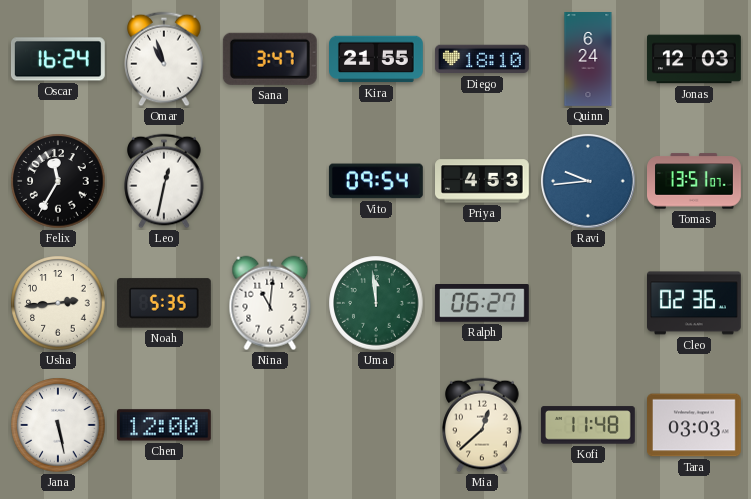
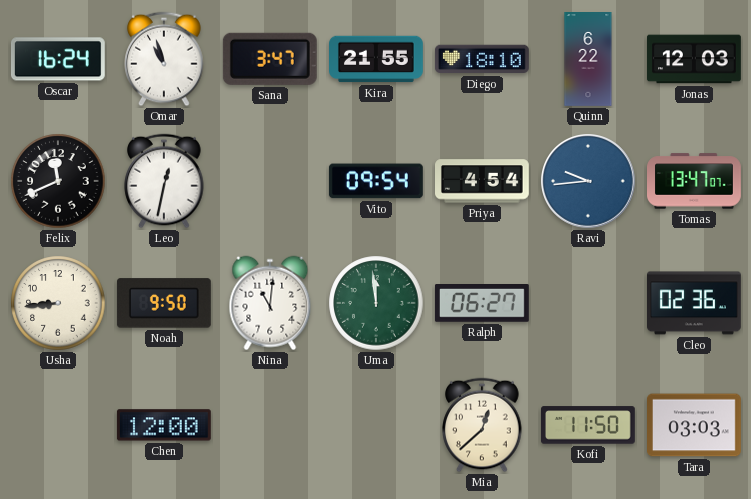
Quinn: 6:24 -> 6:22 (588, 60)
Felix: 11:35 -> 11:41 (58, 181)
Priya: 4:53 -> 4:54 (483, 181)
Tomas: 13:51 -> 13:47 (695, 181)
Usha: 2:44 -> 8:44 (58, 303)
Noah: 5:35 -> 9:50 (164, 303)
Jana: 5:28 -> none (58, 425)
Kofi: 11:48 -> 11:50 (589, 425)
